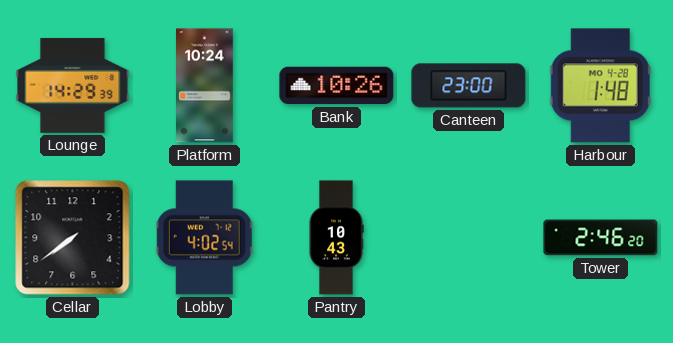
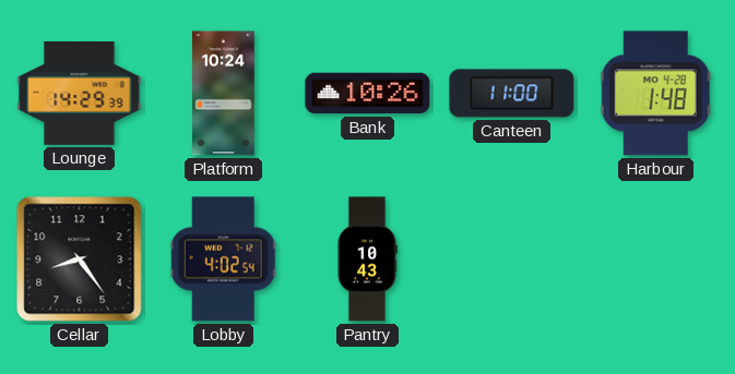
Canteen: 23:00 -> 11:00 (512, 94)
Cellar: 7:39 -> 8:24 (80, 260)
Tower: 2:46 -> none (601, 238)
